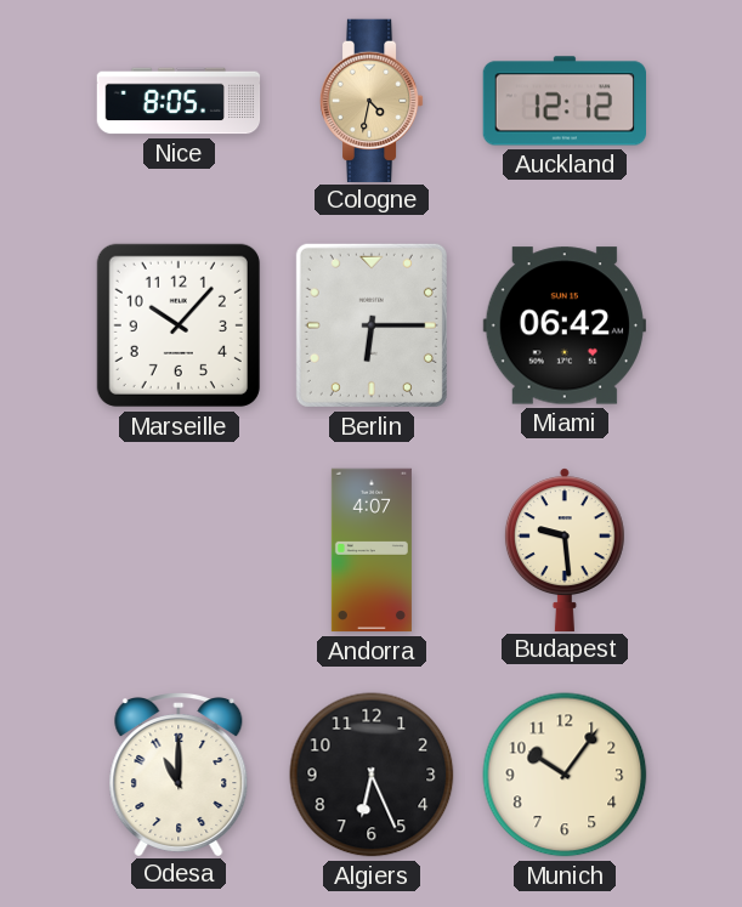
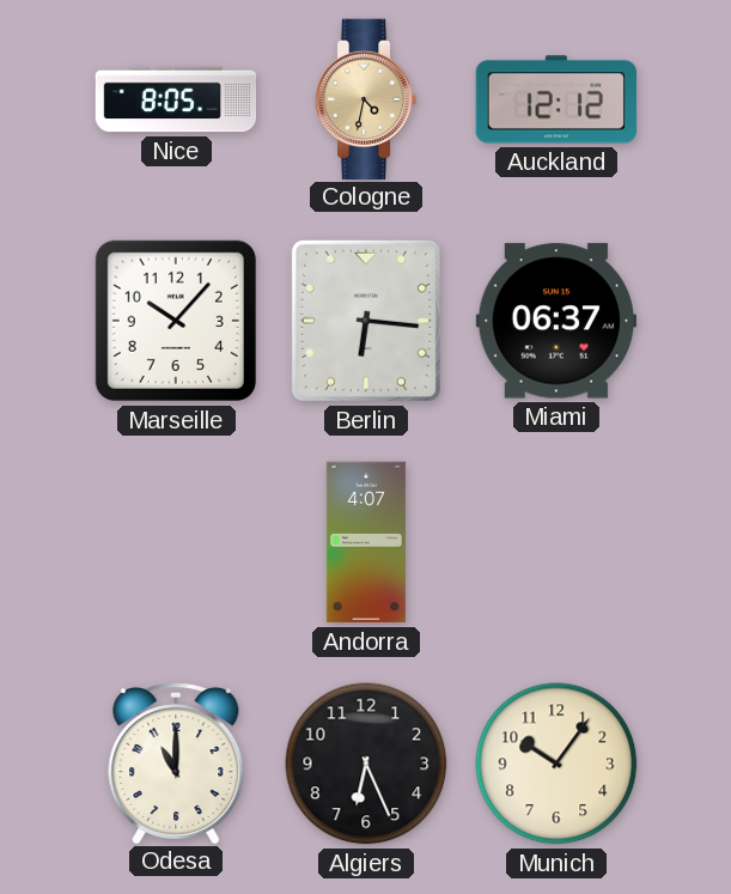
Berlin: 6:15 -> 6:16 (366, 321)
Miami: 06:42 -> 06:37 (556, 321)
Budapest: 9:29 -> none (565, 549)
